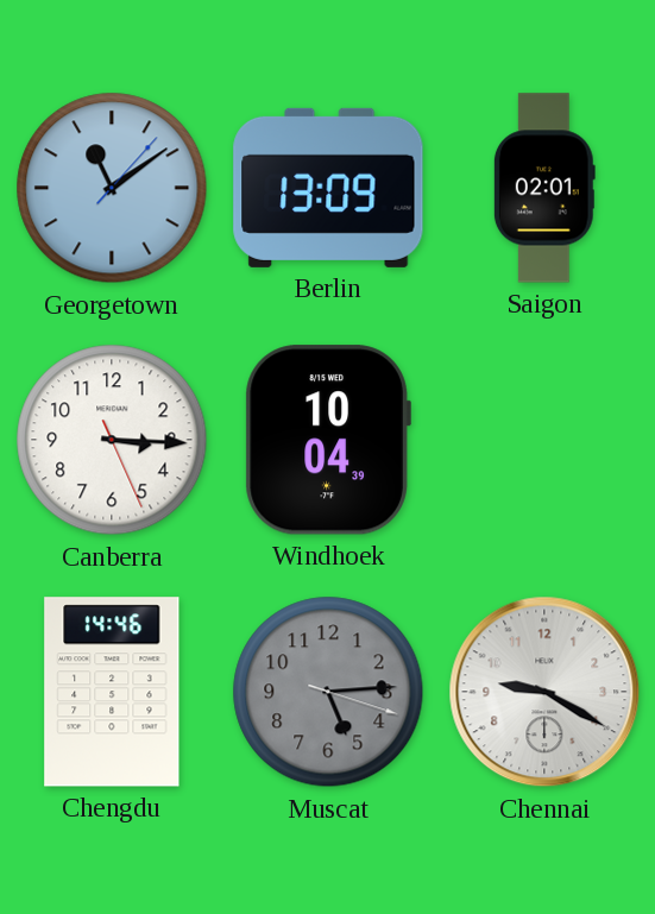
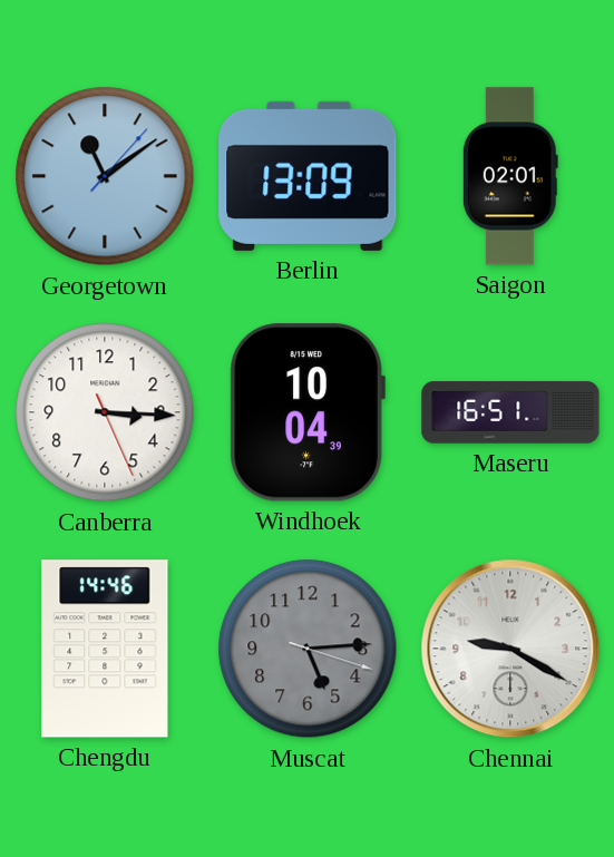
Maseru: none -> 16:51 (510, 412)
